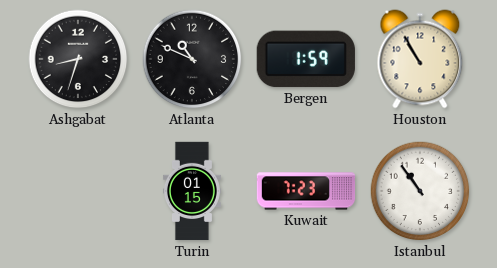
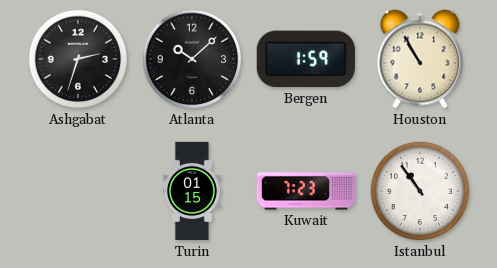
Ashgabat: 8:33 -> 2:33 (78, 59)
Atlanta: 10:49 -> 10:08 (192, 59)
